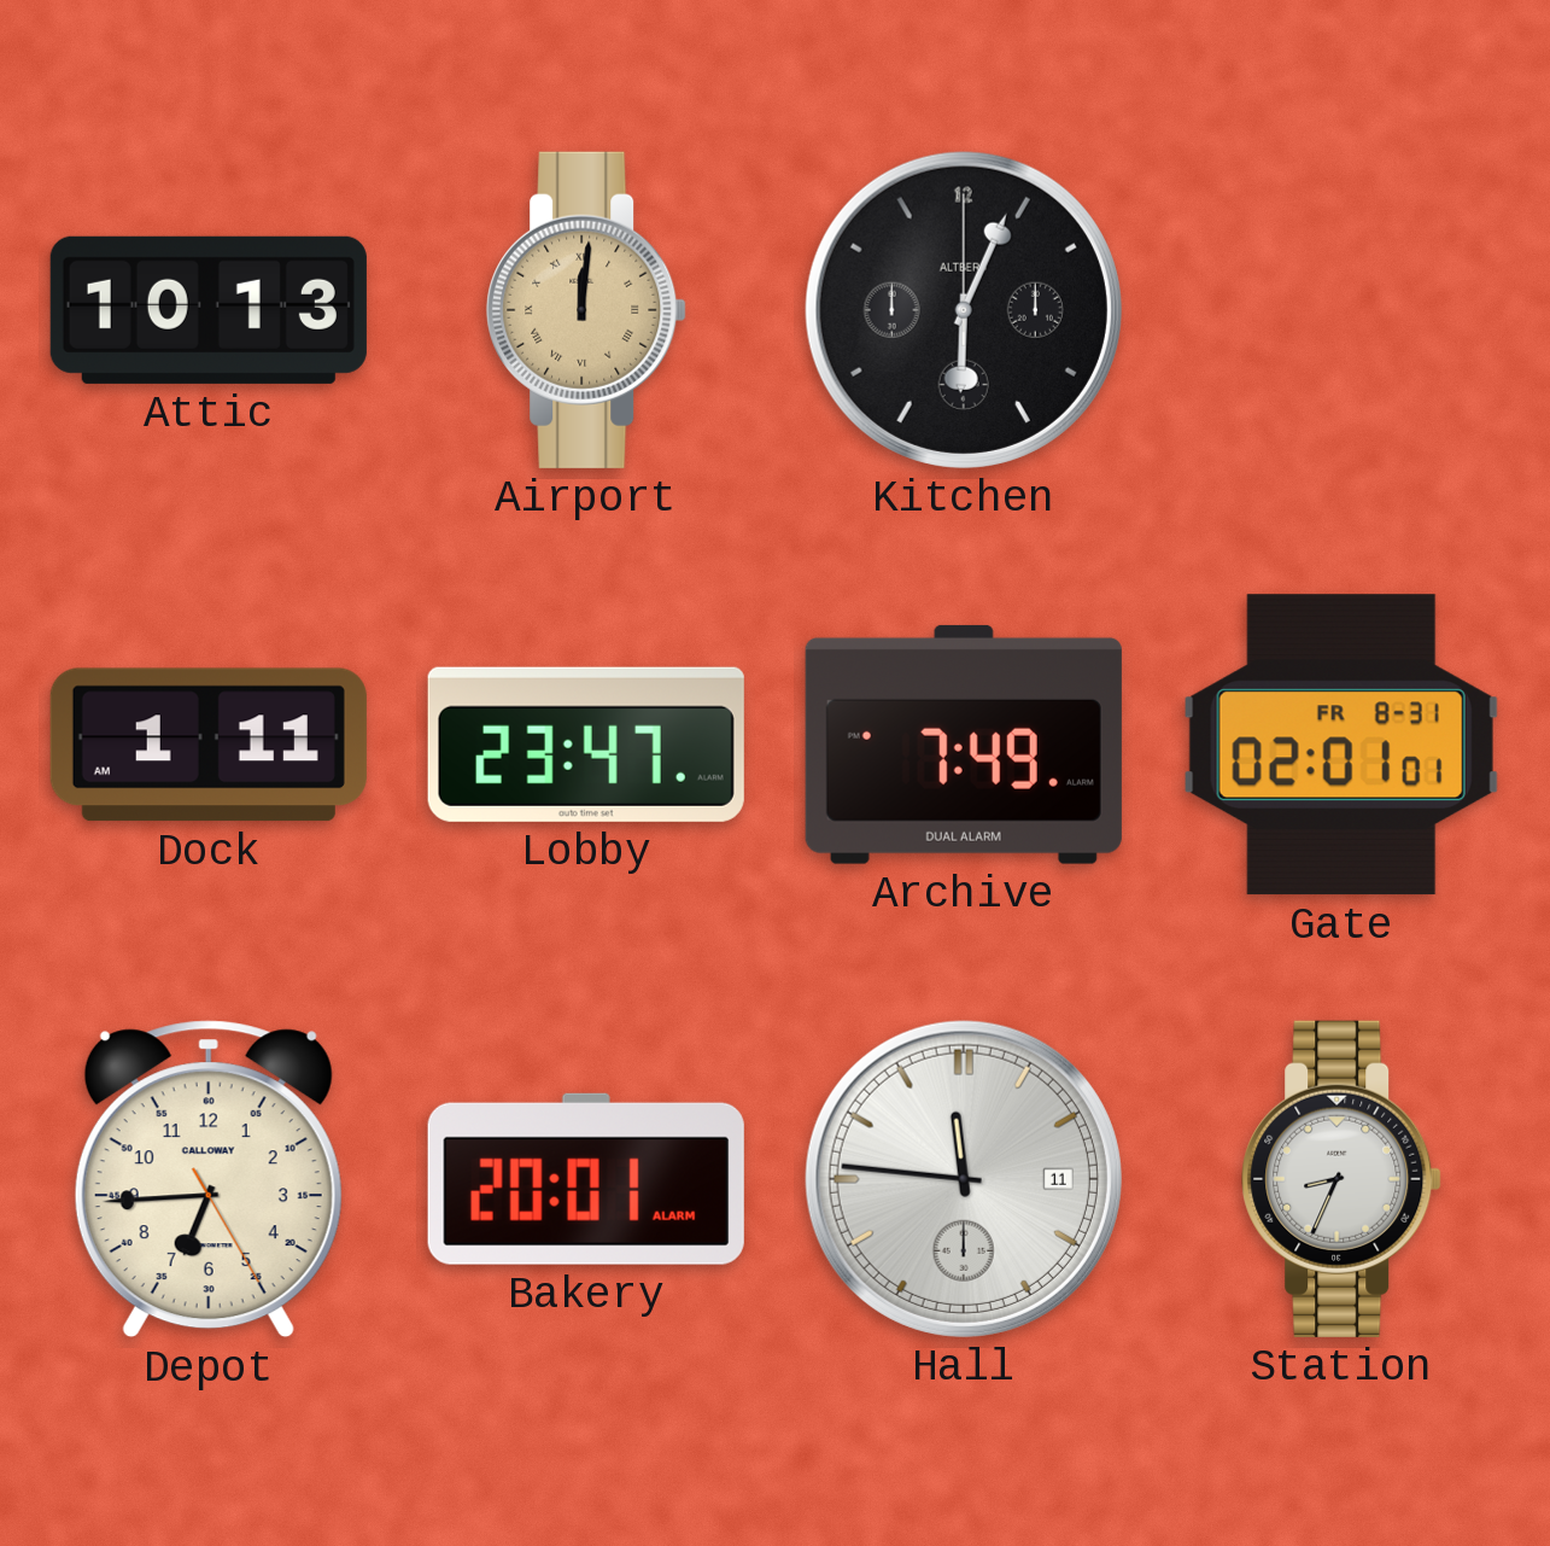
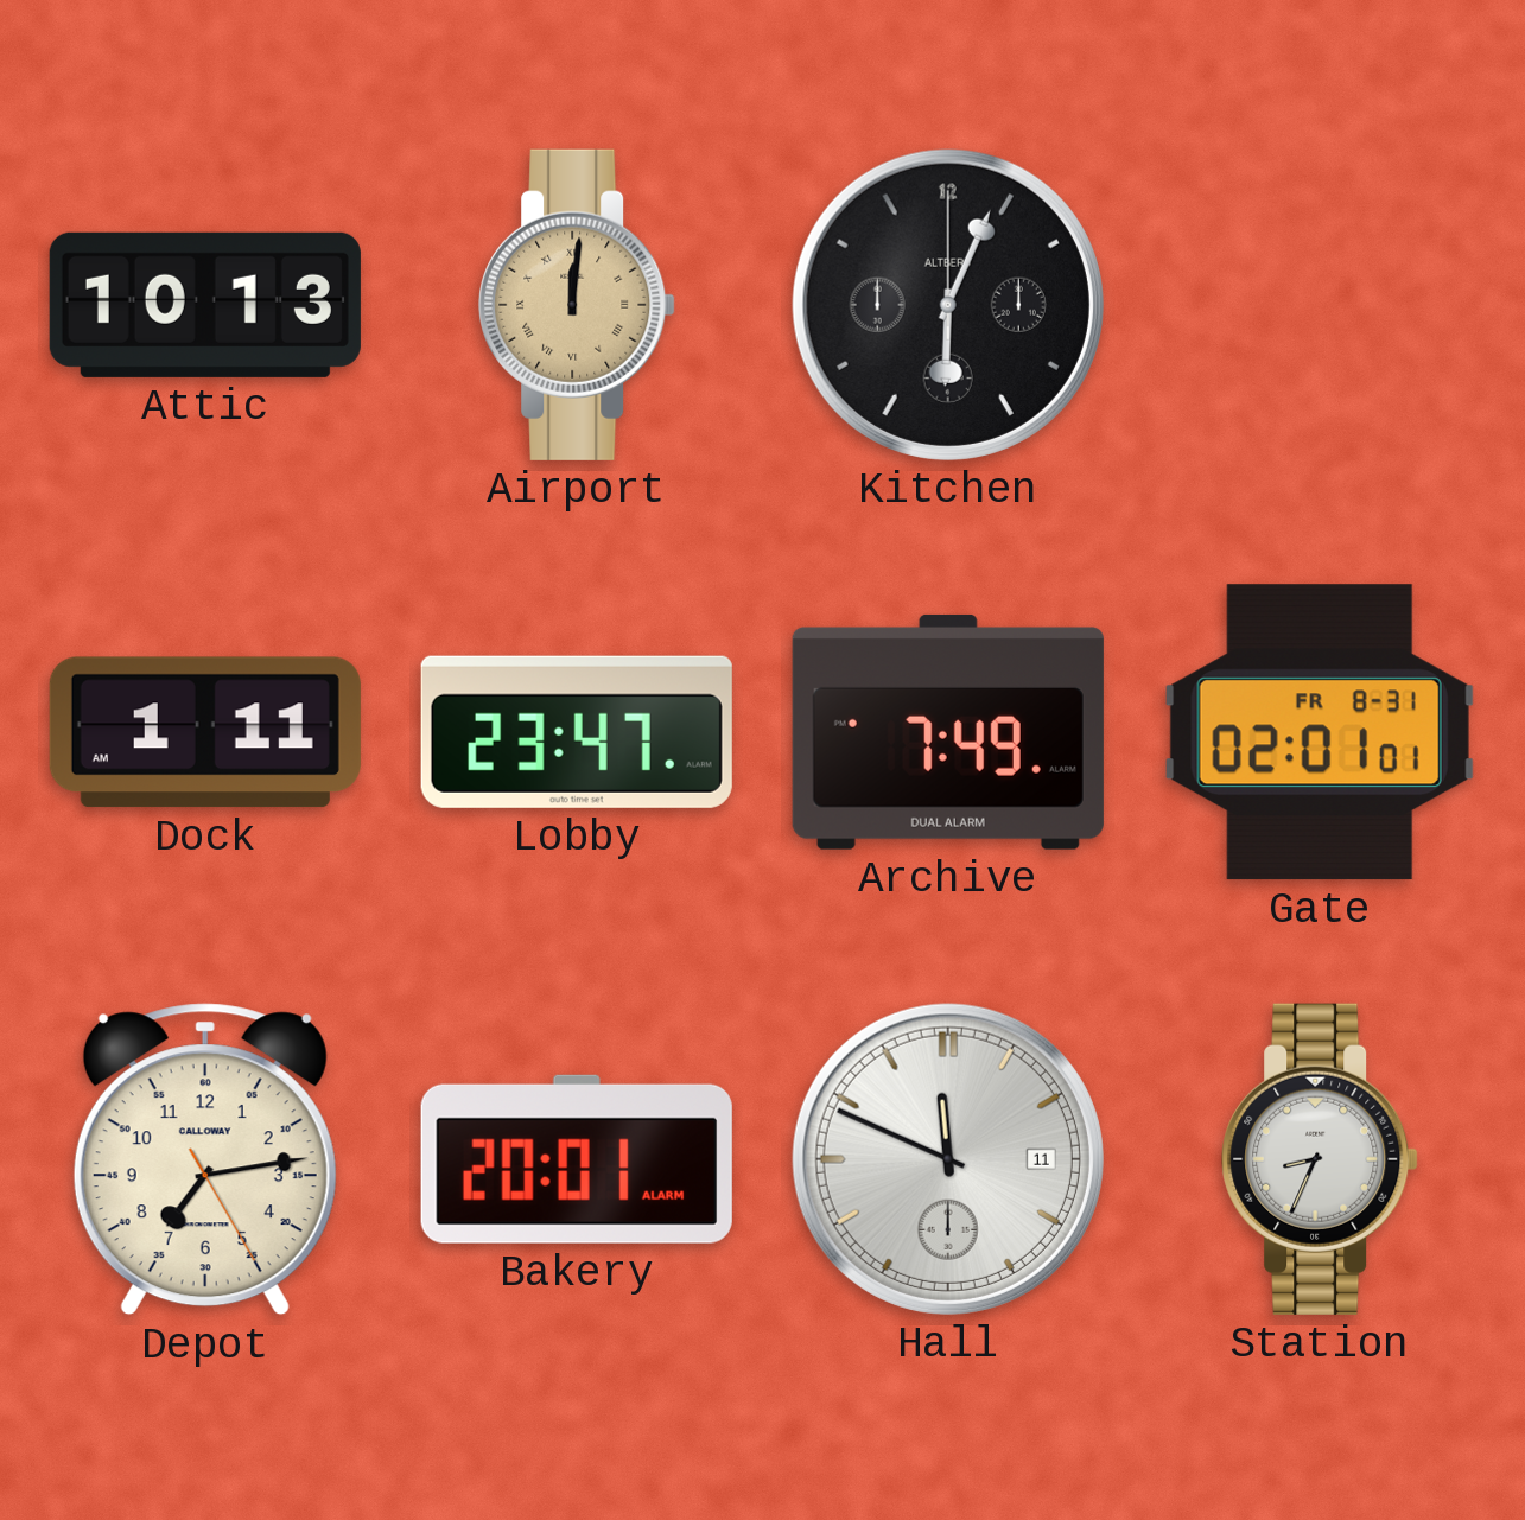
Depot: 6:44 -> 7:13 (205, 1159)
Hall: 11:46 -> 11:49 (948, 1159)
